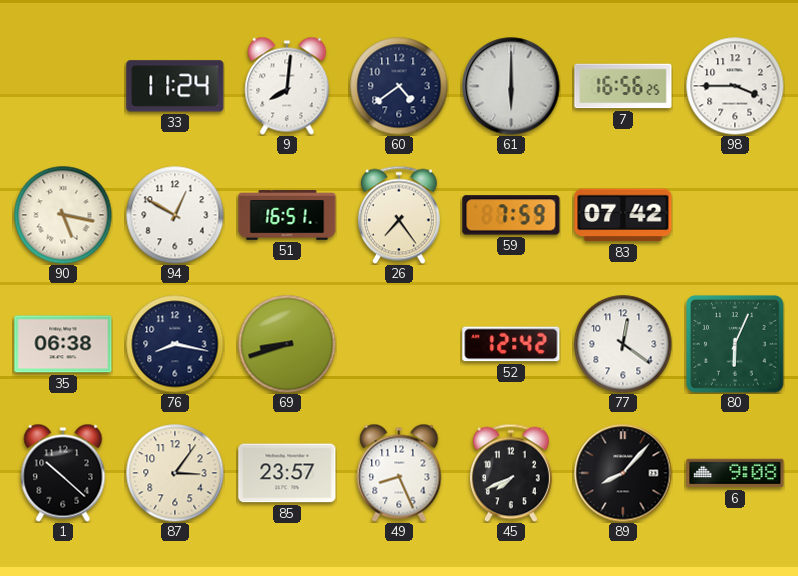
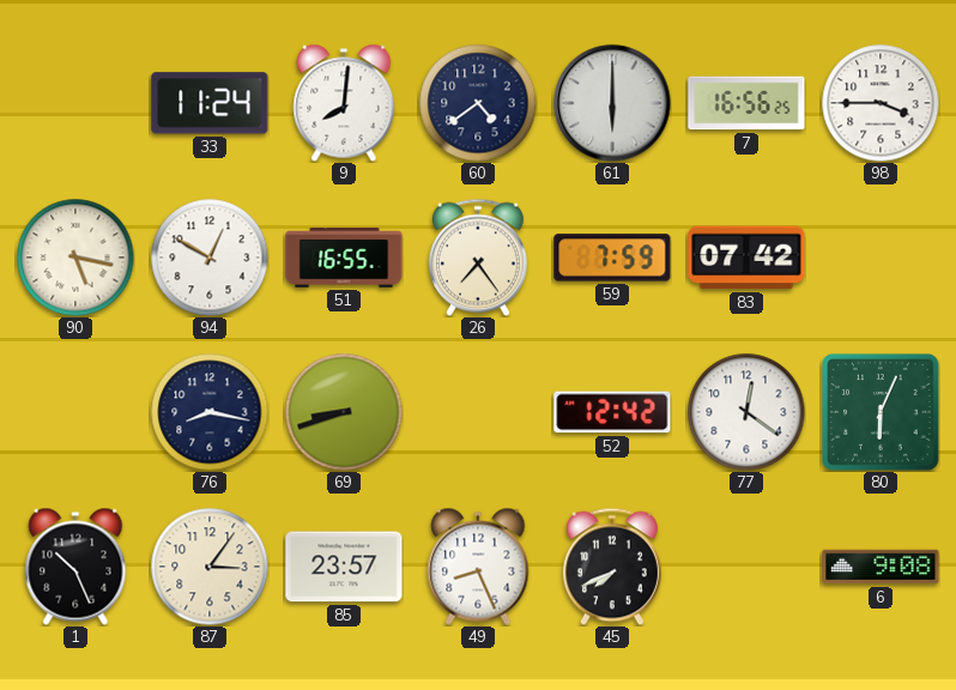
51: 16:51 -> 16:55 (344, 259)
35: 06:38 -> none (63, 344)
1: 10:22 -> 10:26 (75, 567)
89: 8:07 -> none (623, 473)
